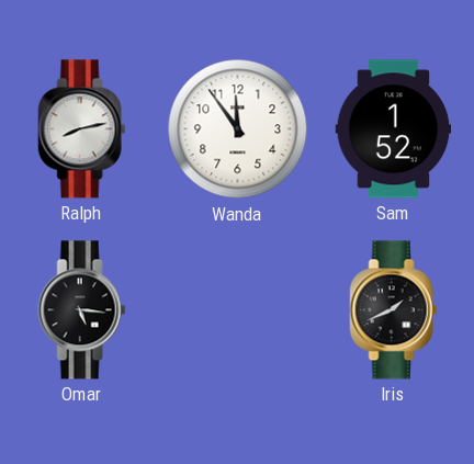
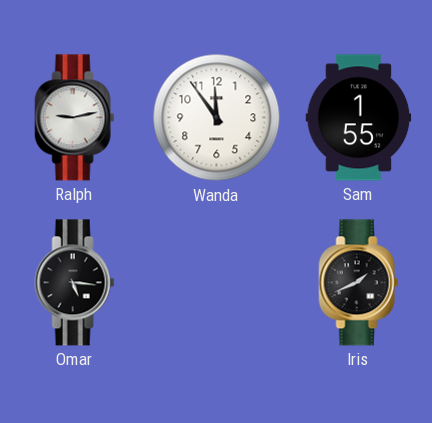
Ralph: 8:13 -> 9:13 (75, 118)
Sam: 1:52 -> 1:55 (359, 118)
